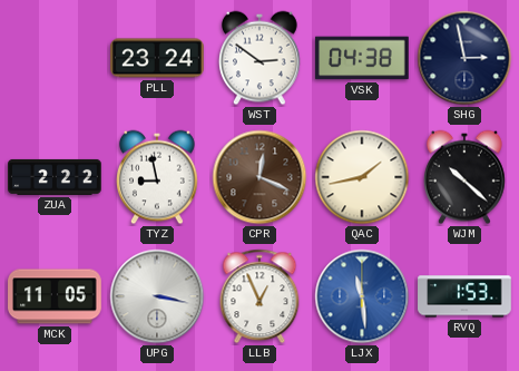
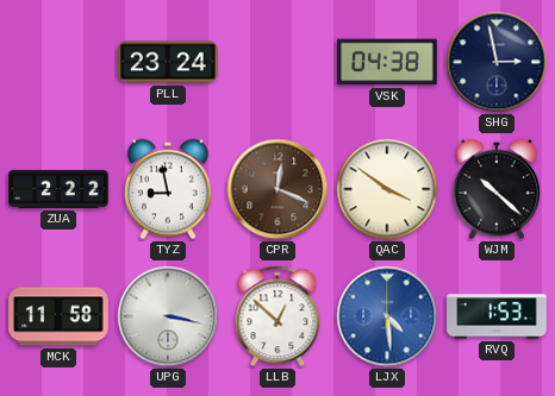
WST: 2:51 -> none (261, 58)
QAC: 1:43 -> 3:51 (387, 189)
MCK: 11:05 -> 11:58 (58, 316)
LLB: 12:56 -> 12:52 (277, 316)
LJX: 11:29 -> 4:29 (387, 316)
